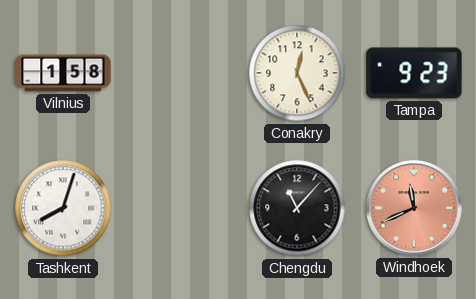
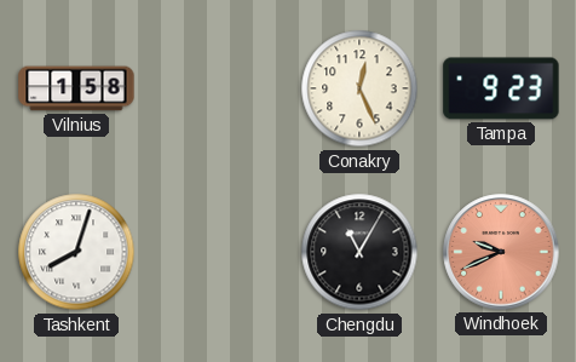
Chengdu: 11:07 -> 11:05 (359, 252)
Windhoek: 11:41 -> 9:41 (501, 252)
